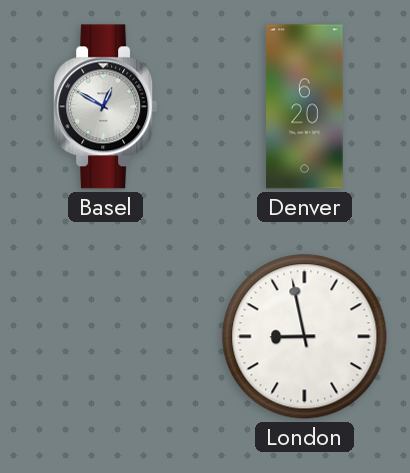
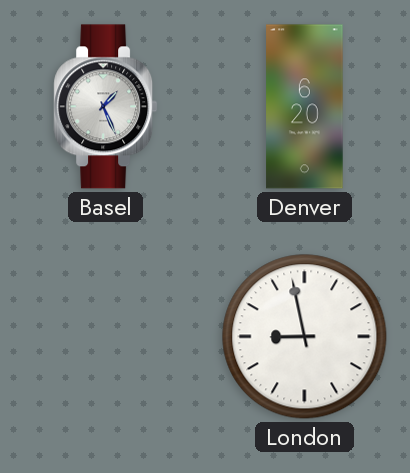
Basel: 12:50 -> 1:26 (106, 107)
